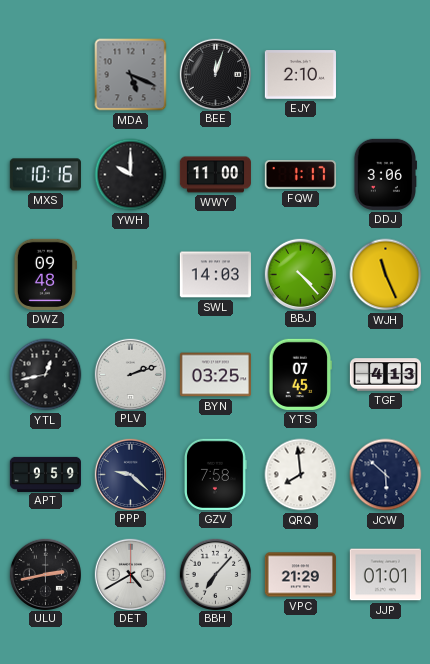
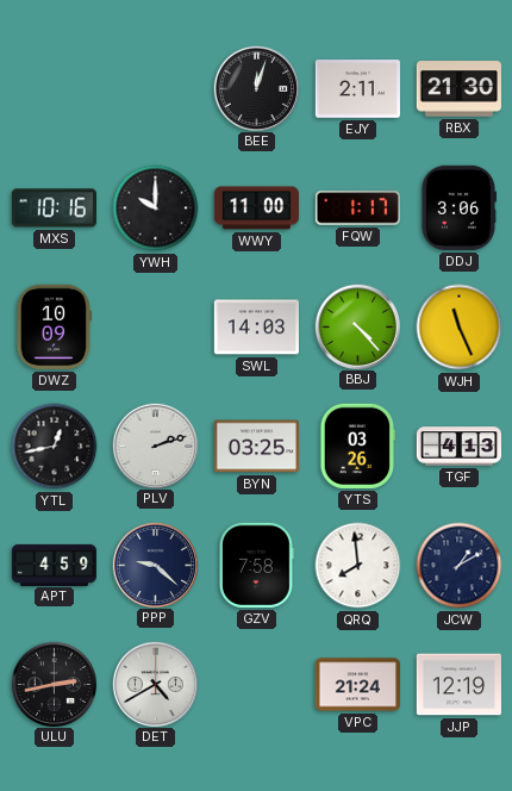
MDA: 5:19 -> none (131, 75)
EJY: 2:10 -> 2:11 (357, 89)
RBX: none -> 21:30 (458, 89)
DWZ: 09:48 -> 10:09 (54, 326)
YTS: 07:45 -> 03:26 (357, 446)
APT: 9:59 -> 4:59 (54, 565)
JCW: 5:52 -> 1:10 (460, 566)
BBH: 7:07 -> none (215, 574)
VPC: 21:29 -> 21:24 (357, 685)
JJP: 01:01 -> 12:19 (458, 685)
